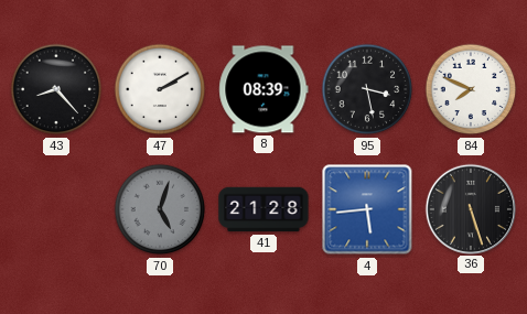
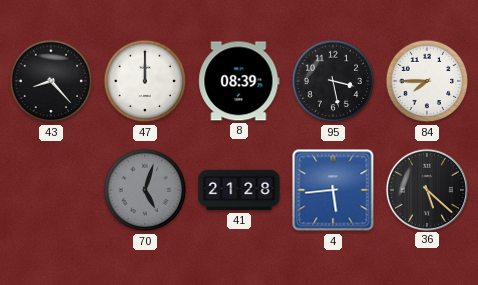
47: 2:10 -> 12:00 (145, 81)
84: 7:49 -> 7:45 (427, 81)
36: 5:27 -> 5:22 (426, 189)
